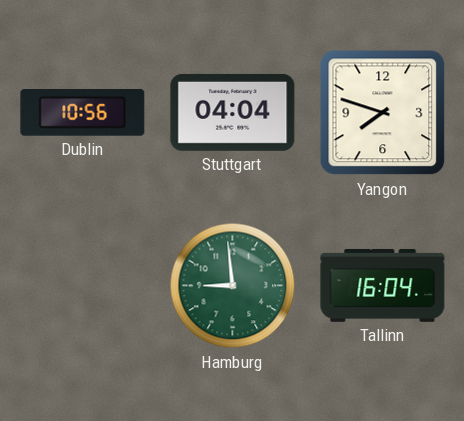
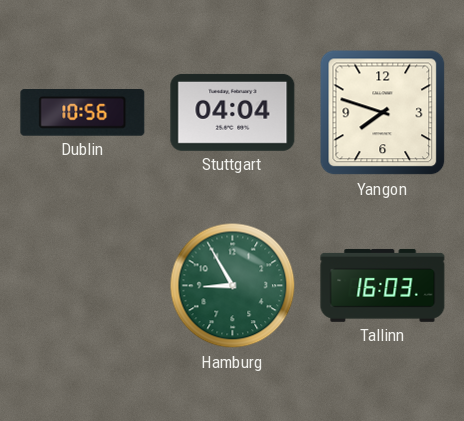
Hamburg: 8:59 -> 8:55 (233, 286)
Tallinn: 16:04 -> 16:03 (383, 285)
